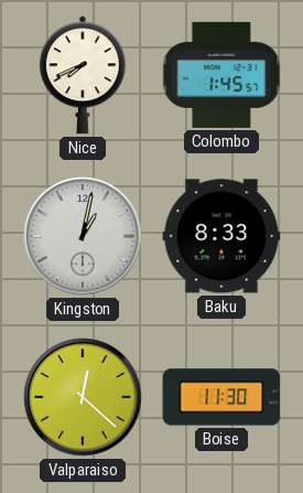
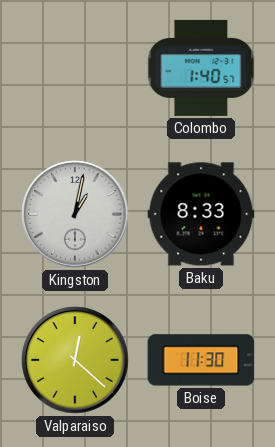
Nice: 7:41 -> none (83, 75)
Colombo: 1:45 -> 1:40 (201, 68)
